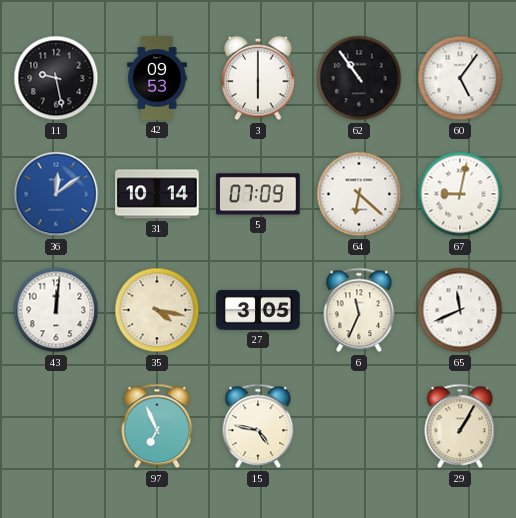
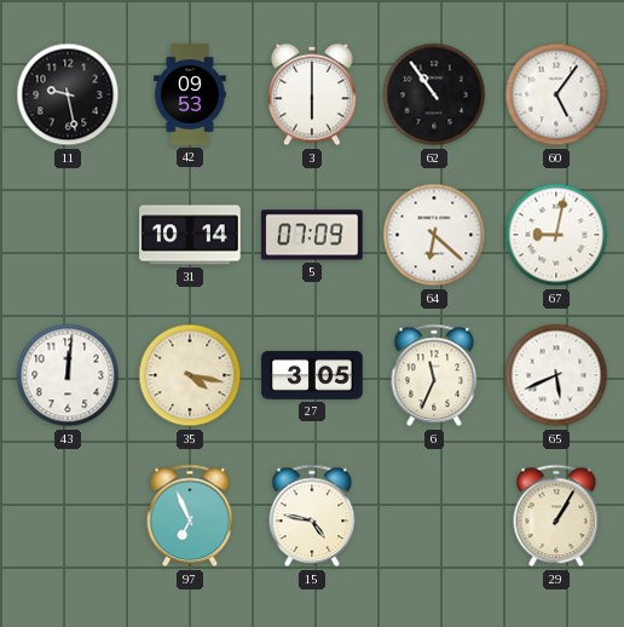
36: 12:09 -> none (56, 194)
65: 11:41 -> 5:41 (556, 375)
